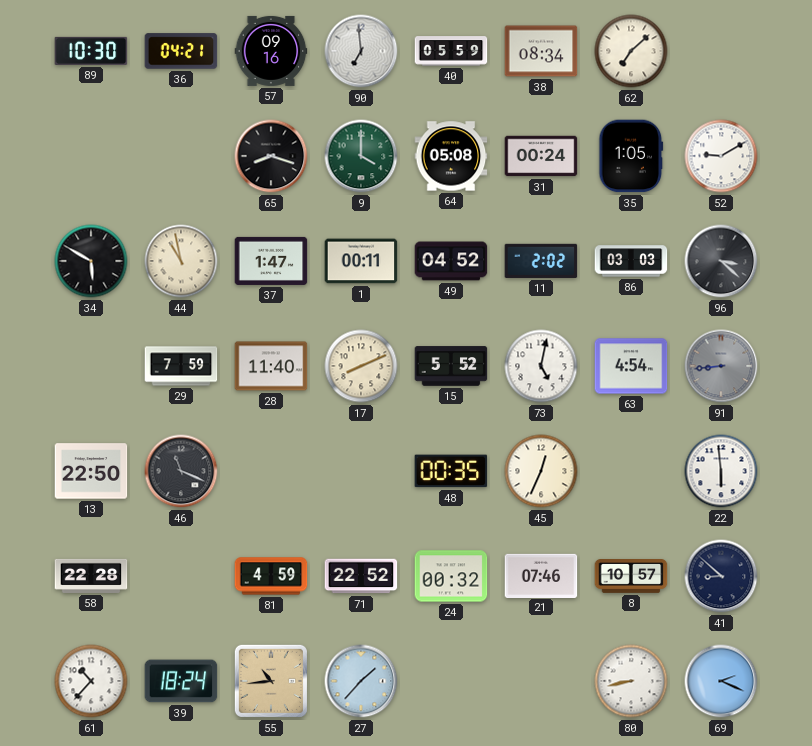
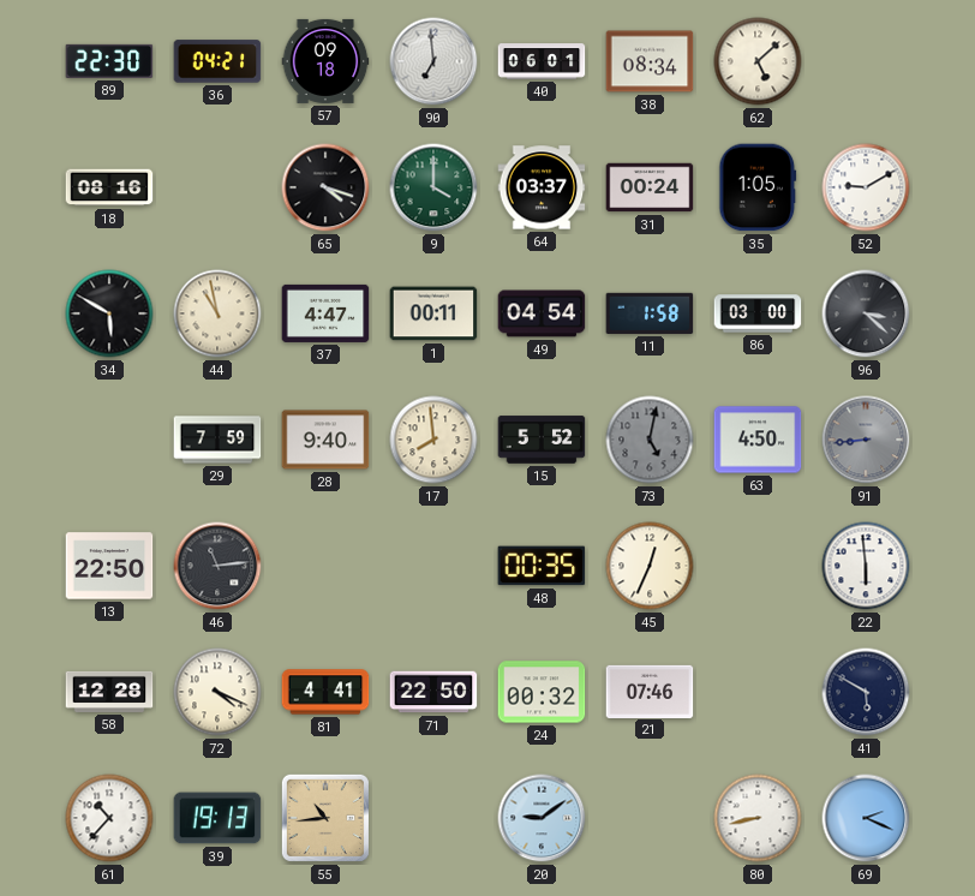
89: 10:30 -> 22:30 (109, 61)
57: 09:16 -> 09:18 (325, 61)
40: 05:59 -> 06:01 (542, 61)
62: 7:08 -> 5:08 (758, 61)
18: none -> 08:16 (109, 187)
65: 8:18 -> 4:18 (325, 187)
64: 05:08 -> 03:37 (542, 187)
37: 1:47 -> 4:47 (325, 313)
49: 04:52 -> 04:54 (542, 313)
11: 2:02 -> 1:58 (650, 313)
86: 03:03 -> 03:00 (758, 313)
28: 11:40 -> 9:40 (325, 440)
17: 8:11 -> 7:59 (433, 440)
73 dial: white -> grey (650, 440)
63: 4:54 -> 4:50 (758, 440)
46: 11:19 -> 11:14 (217, 566)
58: 22:28 -> 12:28 (109, 692)
72: none -> 4:19 (217, 692)
81: 4:59 -> 4:41 (325, 692)
71: 22:52 -> 22:50 (433, 692)
8: 10:57 -> none (631, 577)
41: 8:52 -> 5:50 (866, 692)
39: 18:24 -> 19:13 (217, 818)
27: 1:37 -> none (361, 681)
20: none -> 9:09 (542, 818)
